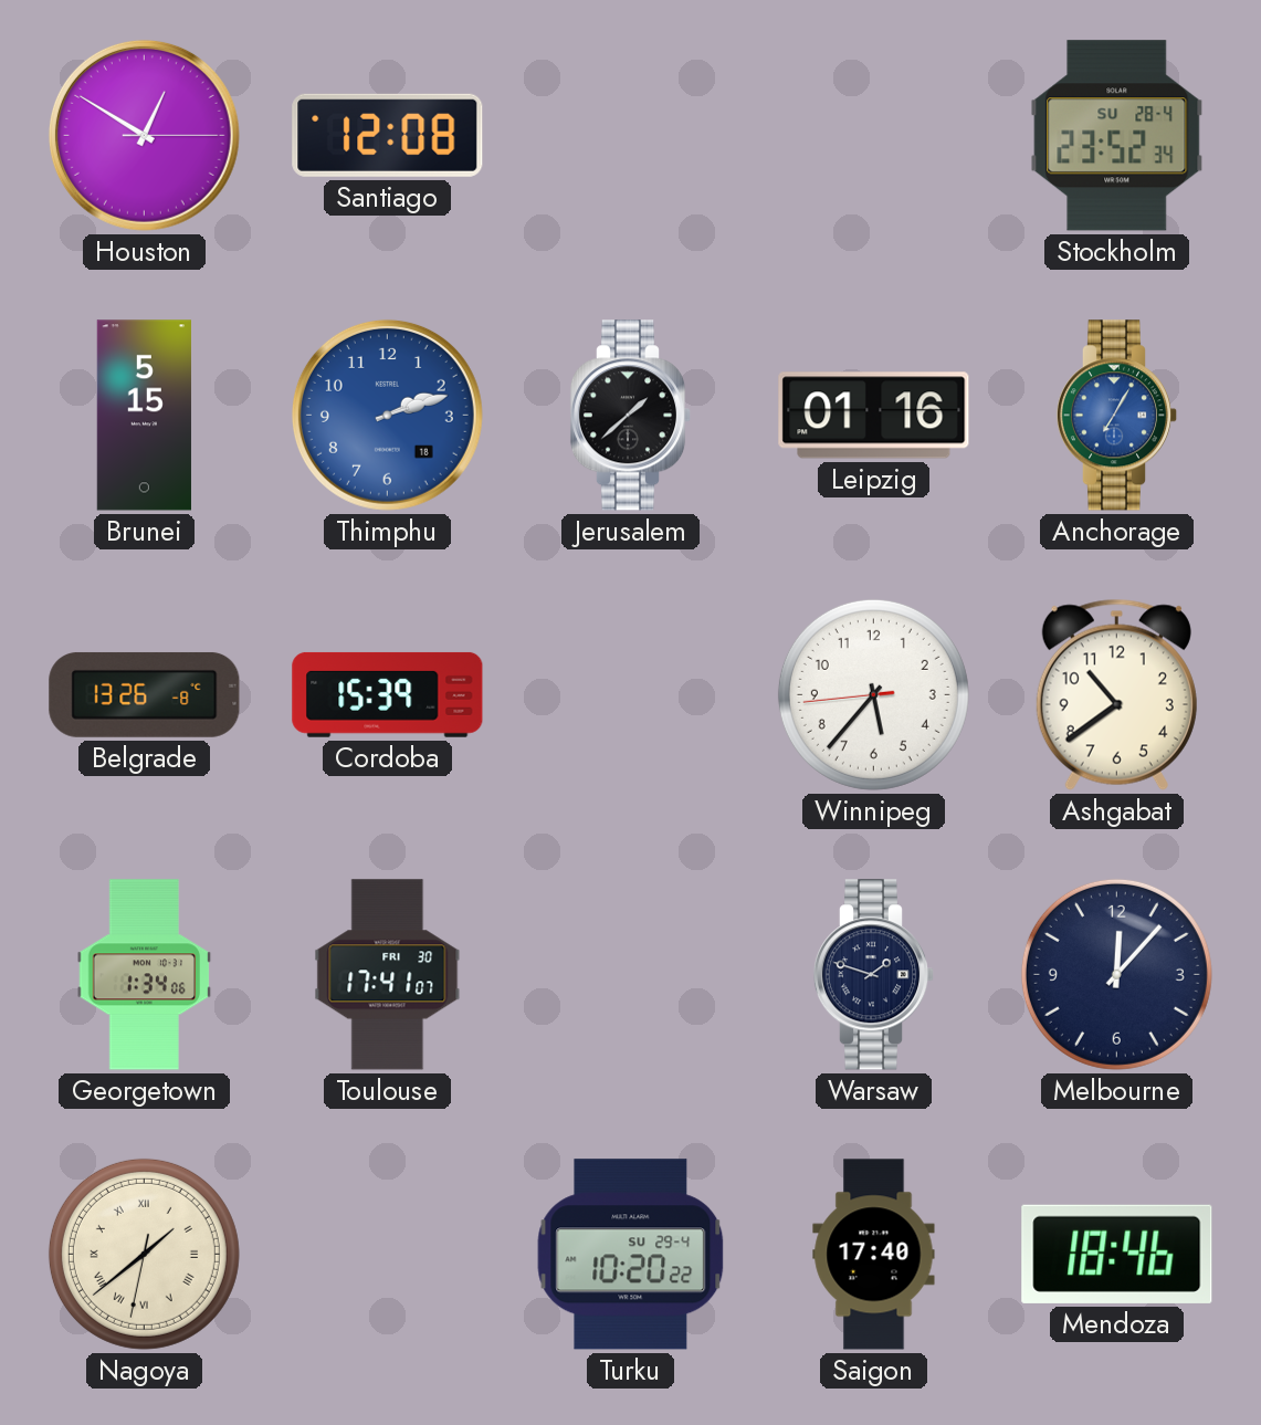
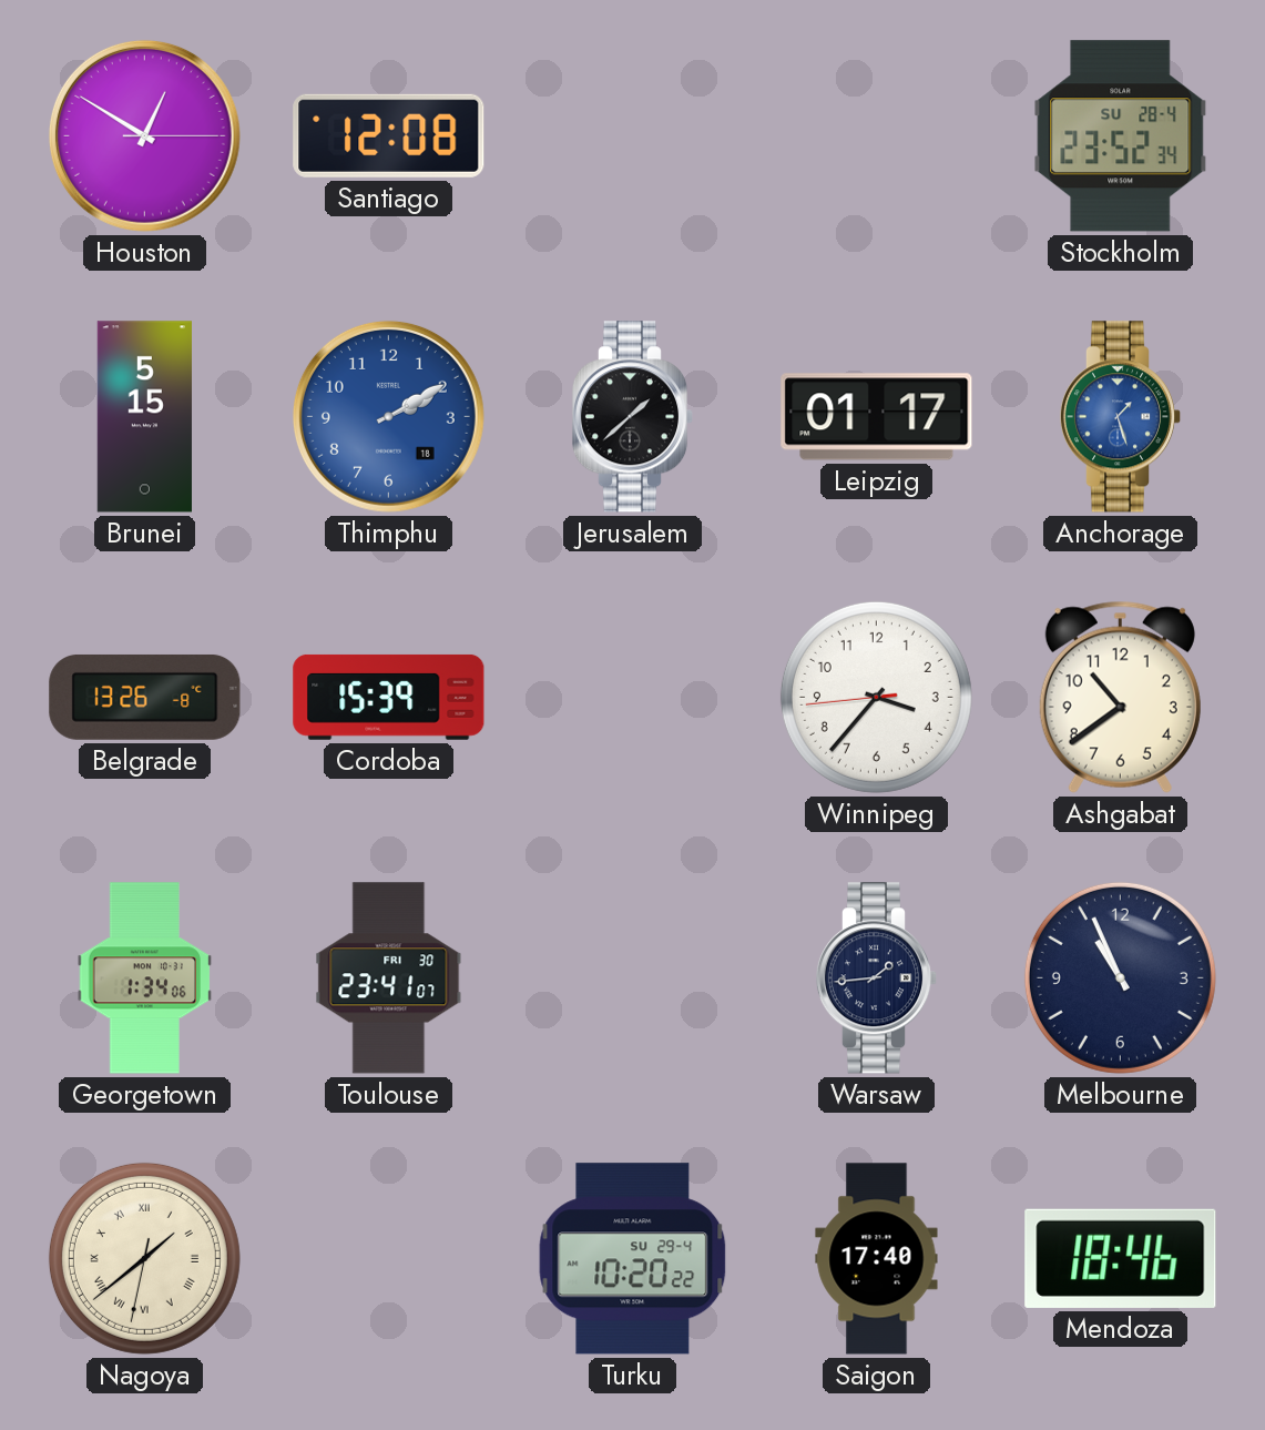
Thimphu: 2:12 -> 2:10 (388, 416)
Leipzig: 01:16 -> 01:17 (877, 417)
Anchorage: 7:05 -> 1:27 (1121, 417)
Winnipeg: 5:36 -> 3:36 (876, 697)
Toulouse: 17:41 -> 23:41 (389, 978)
Warsaw: 1:48 -> 1:44 (877, 978)
Melbourne: 12:07 -> 10:56 (1120, 977)
